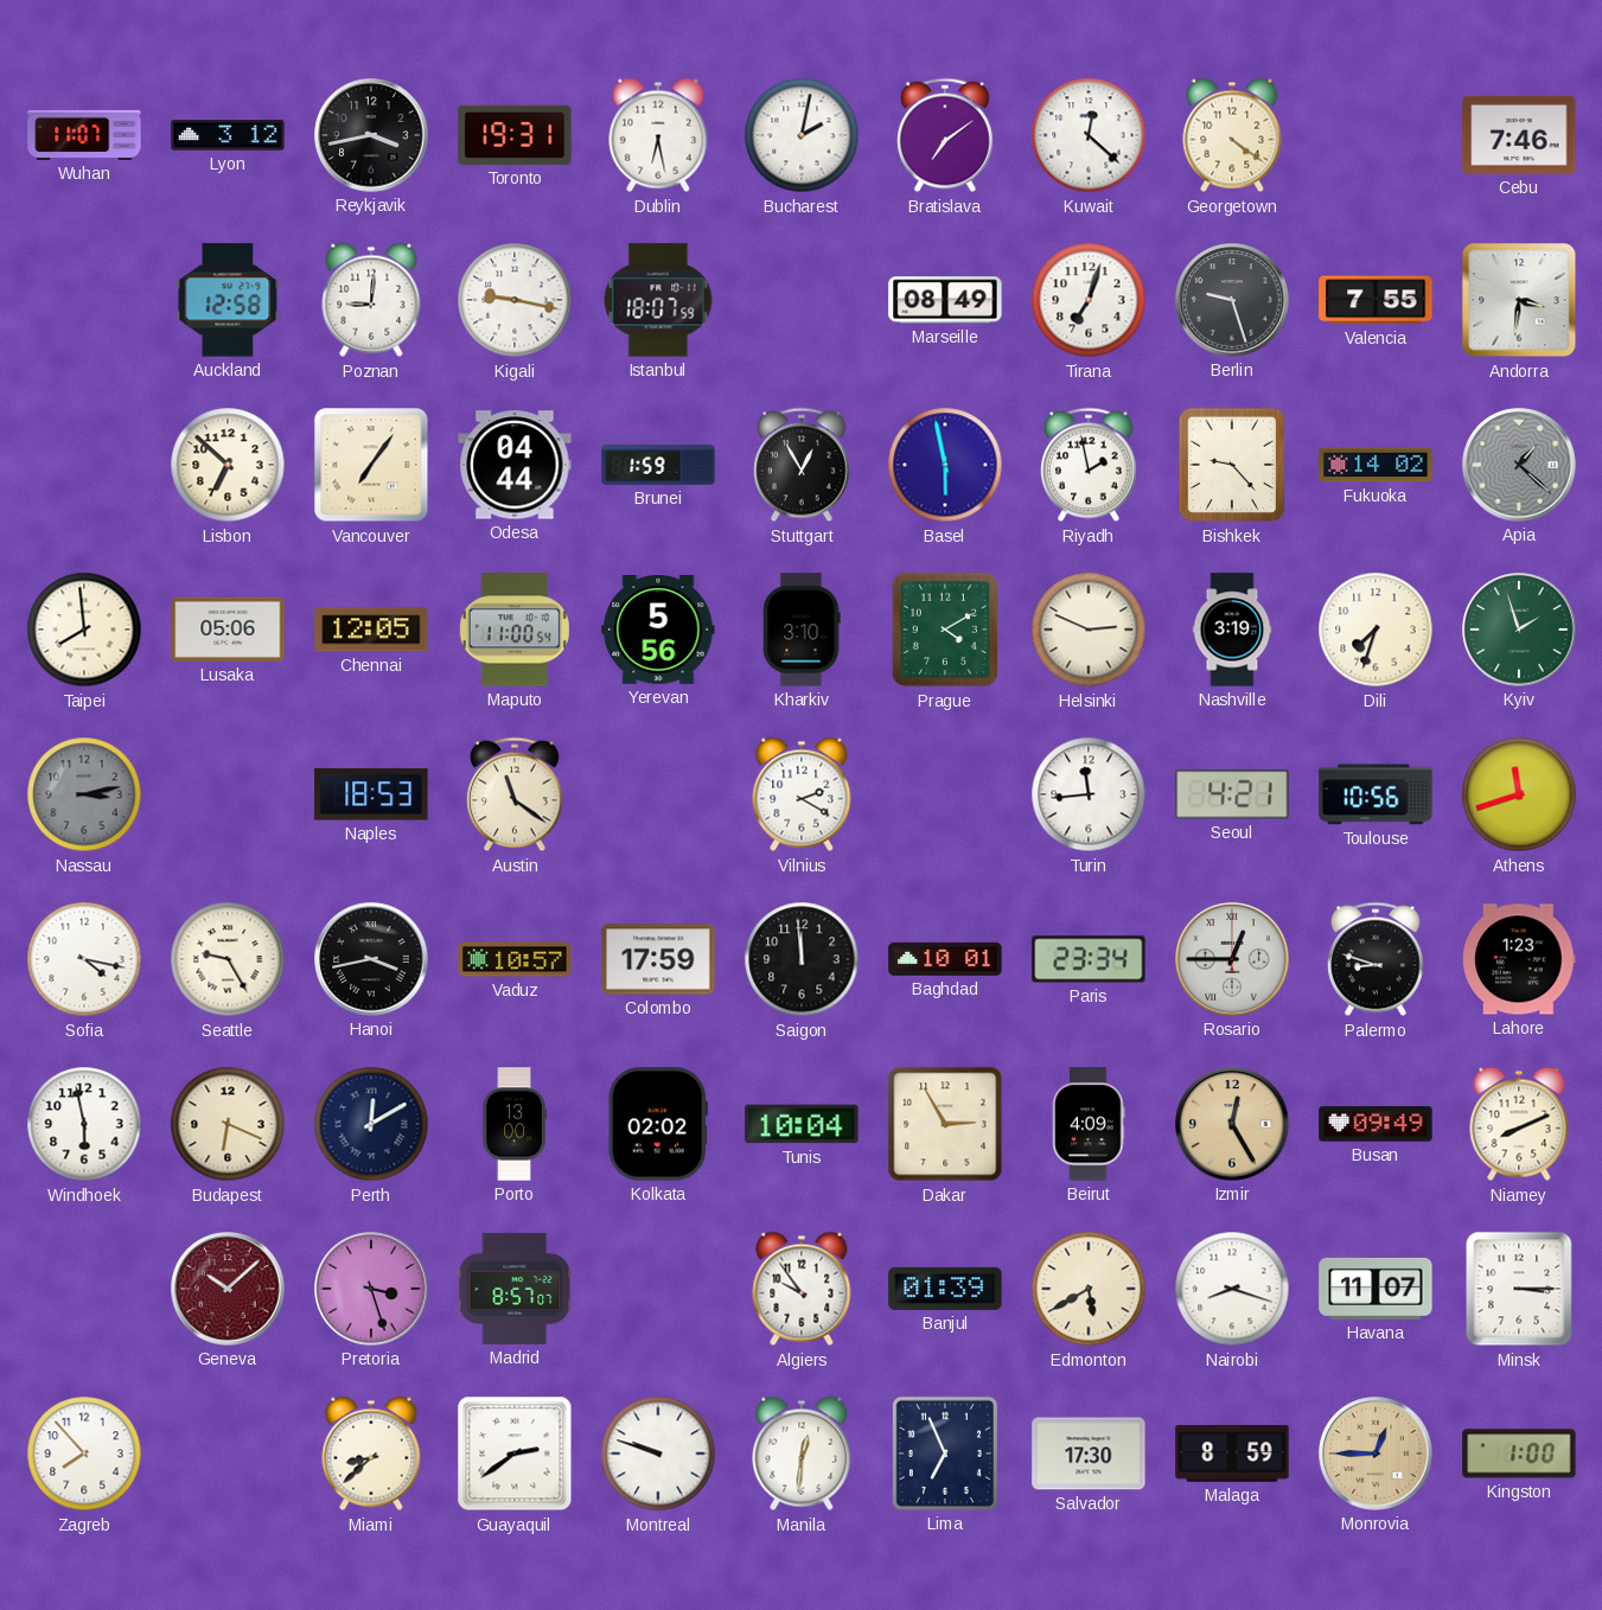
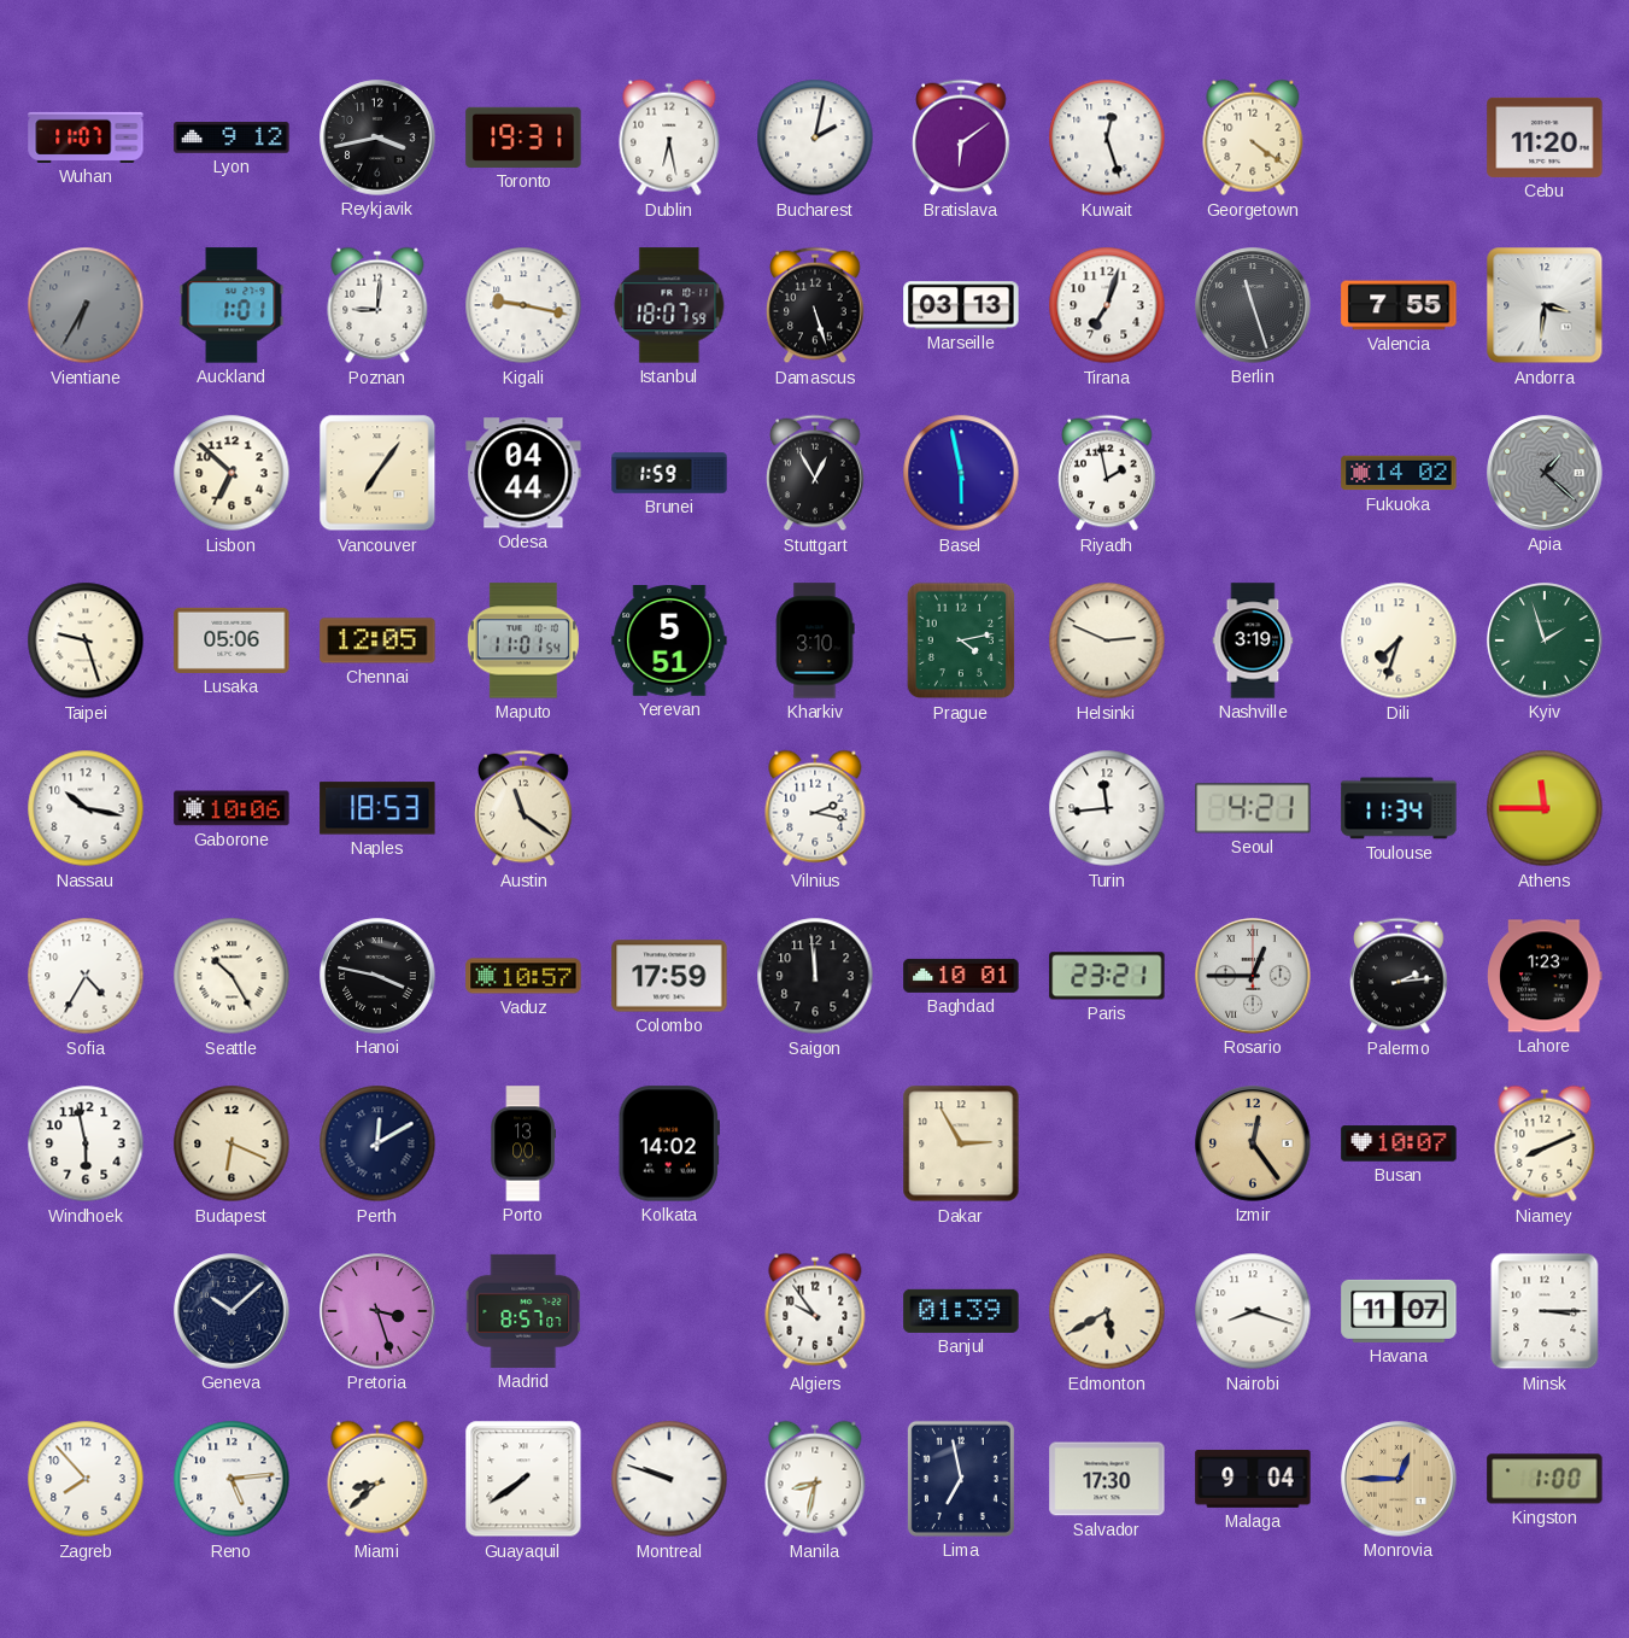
Lyon: 3:12 -> 9:12 (232, 138)
Bratislava: 7:09 -> 6:09 (962, 138)
Kuwait: 12:22 -> 12:27 (1107, 138)
Cebu: 7:46 -> 11:20 (1545, 138)
Vientiane: none -> 6:35 (86, 305)
Auckland: 12:58 -> 1:01 (232, 305)
Damascus: none -> 5:27 (816, 305)
Marseille: 08:49 -> 03:13 (961, 305)
Berlin: 9:27 -> 11:27 (1253, 305)
Bishkek: 9:23 -> none (1232, 465)
Taipei: 7:59 -> 9:27 (86, 640)
Maputo: 11:00 -> 11:01 (523, 640)
Yerevan: 5:56 -> 5:51 (669, 642)
Prague: 4:10 -> 4:13 (961, 640)
Nassau: 3:13 -> 10:17 (86, 808)
Nassau dial: grey -> white (86, 808)
Gaborone: none -> 10:06 (232, 808)
Vilnius: 2:20 -> 2:17 (815, 808)
Toulouse: 10:56 -> 11:34 (1399, 808)
Athens: 11:42 -> 11:45 (1545, 808)
Sofia: 4:17 -> 4:35 (86, 976)
Seattle: 9:25 -> 10:25 (232, 976)
Hanoi: 3:43 -> 3:47 (377, 976)
Paris: 23:34 -> 23:21 (1107, 976)
Palermo: 8:48 -> 2:14 (1400, 976)
Kolkata: 02:02 -> 14:02 (669, 1143)
Tunis: 10:04 -> none (802, 1124)
Beirut: 4:09 -> none (1089, 1124)
Izmir: 12:25 -> 12:24 (1253, 1143)
Busan: 09:49 -> 10:07 (1399, 1143)
Geneva dial: burgundy -> navy (232, 1311)
Reno: none -> 5:14 (232, 1479)
Guayaquil: 2:39 -> 7:39 (523, 1479)
Manila: 12:31 -> 8:32 (815, 1479)
Lima: 6:56 -> 6:58 (961, 1479)
Malaga: 8:59 -> 9:04 (1253, 1479)
